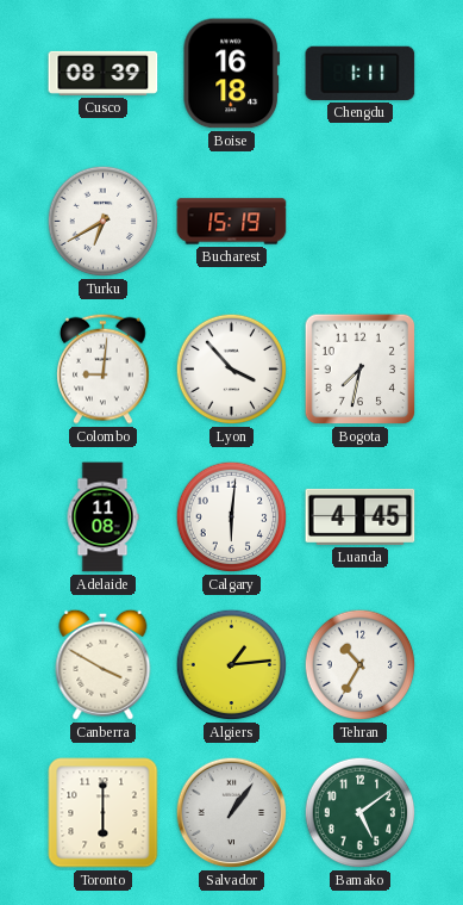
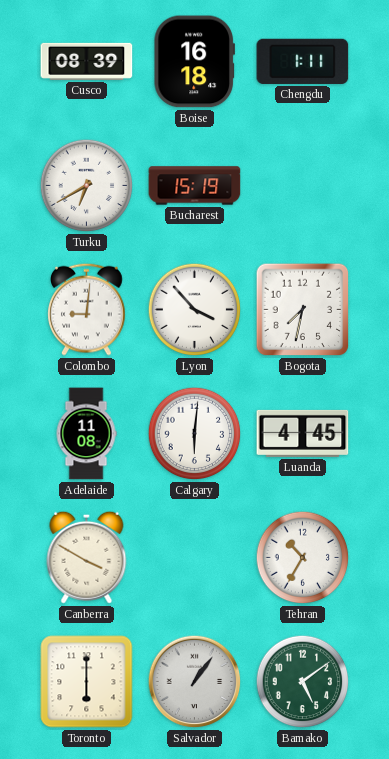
Algiers: 1:14 -> none (232, 665)
